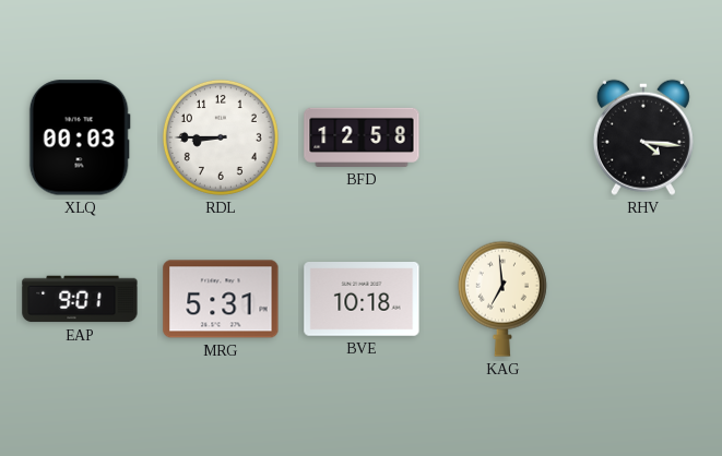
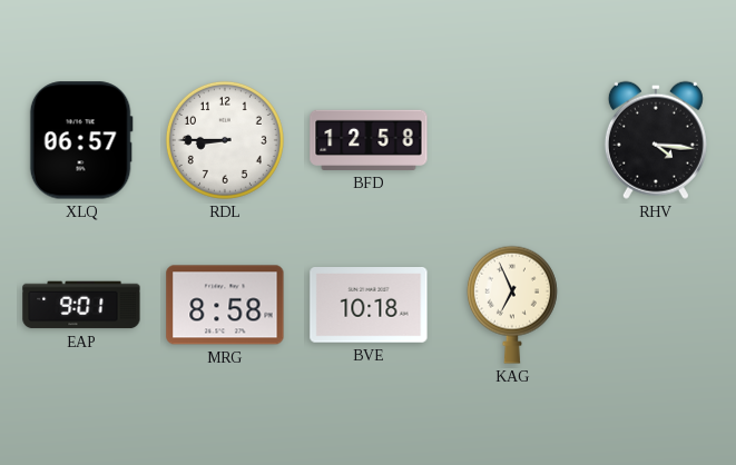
XLQ: 00:03 -> 06:57 (81, 140)
MRG: 5:31 -> 8:58 (225, 305)
KAG: 6:59 -> 6:56 (512, 305)
